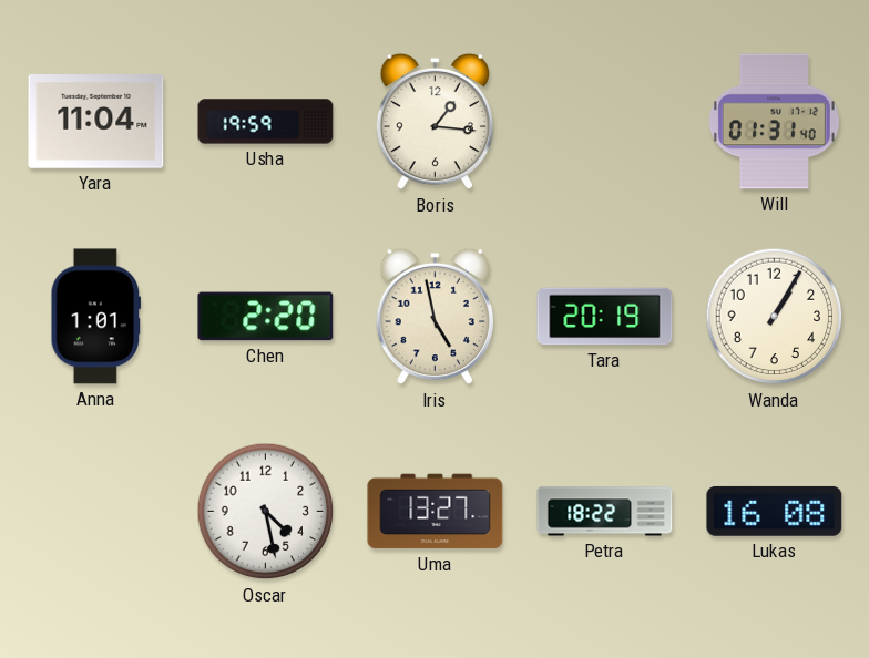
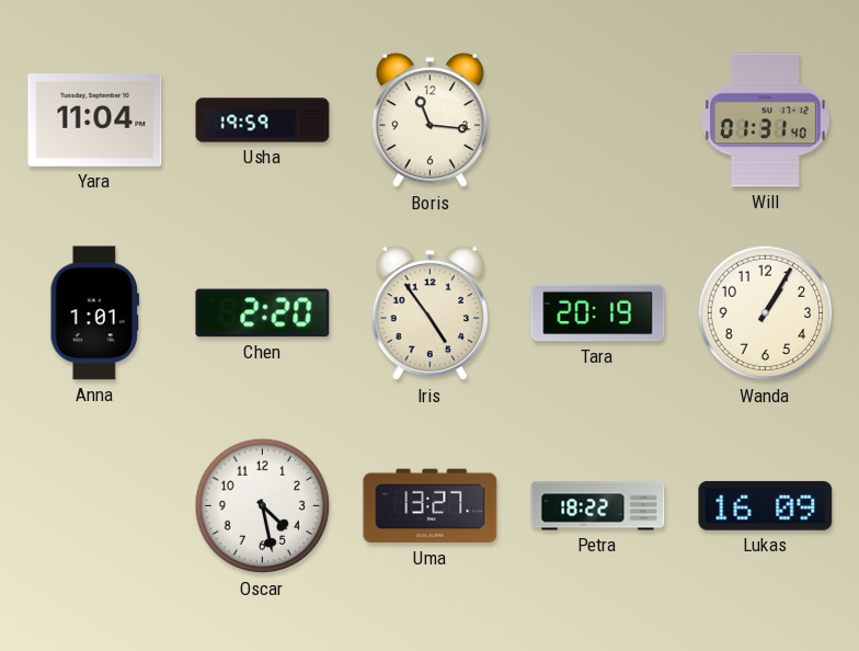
Boris: 1:16 -> 11:16 (429, 121)
Iris: 4:58 -> 4:54 (429, 313)
Lukas: 16:08 -> 16:09 (766, 505)
